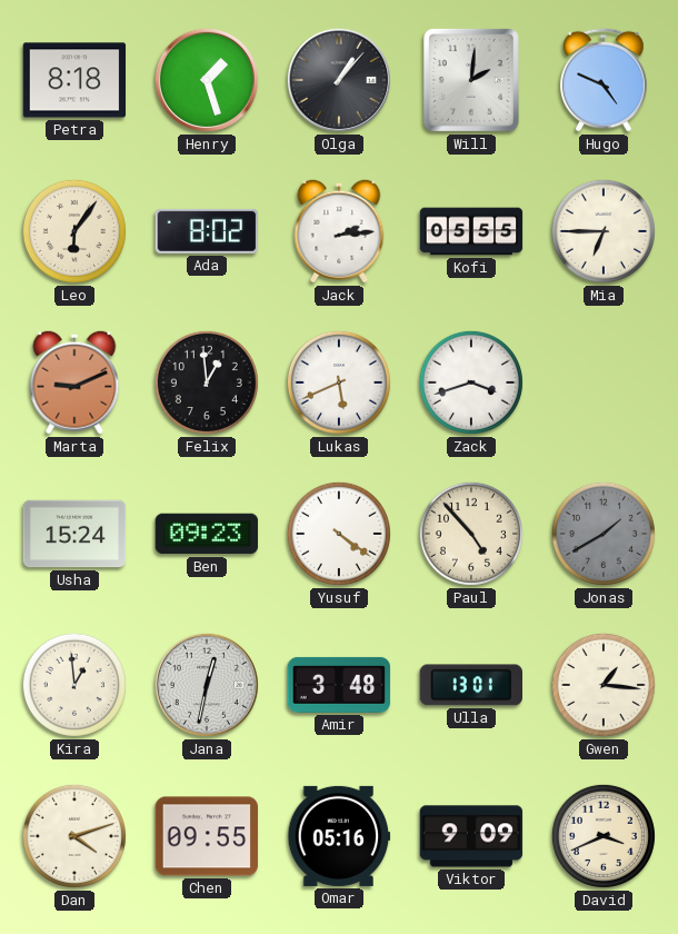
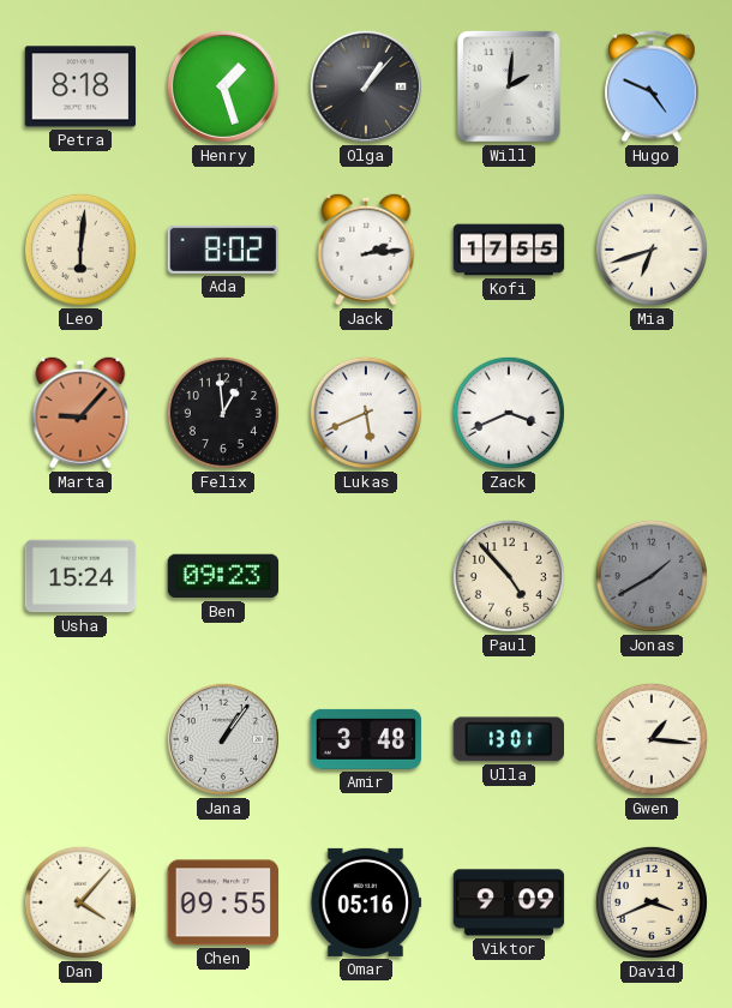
Leo: 6:06 -> 6:01 (80, 250)
Kofi: 05:55 -> 17:55 (509, 250)
Mia: 6:45 -> 6:42 (652, 250)
Marta: 9:11 -> 9:07 (80, 413)
Zack: 3:42 -> 3:41 (509, 413)
Yusuf: 4:21 -> none (339, 534)
Kira: 12:59 -> none (74, 685)
Jana: 12:32 -> 1:06 (223, 739)
Dan: 4:12 -> 4:07 (80, 902)
